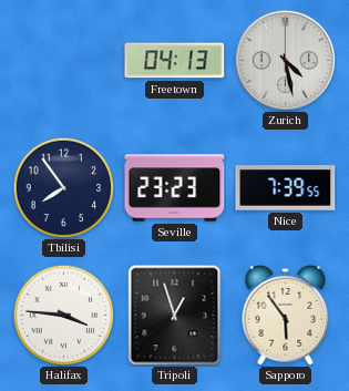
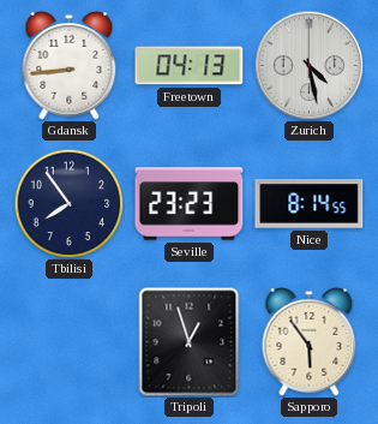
Gdansk: none -> 8:44 (70, 66)
Nice: 7:39 -> 8:14 (310, 204)
Halifax: 3:46 -> none (63, 315)
